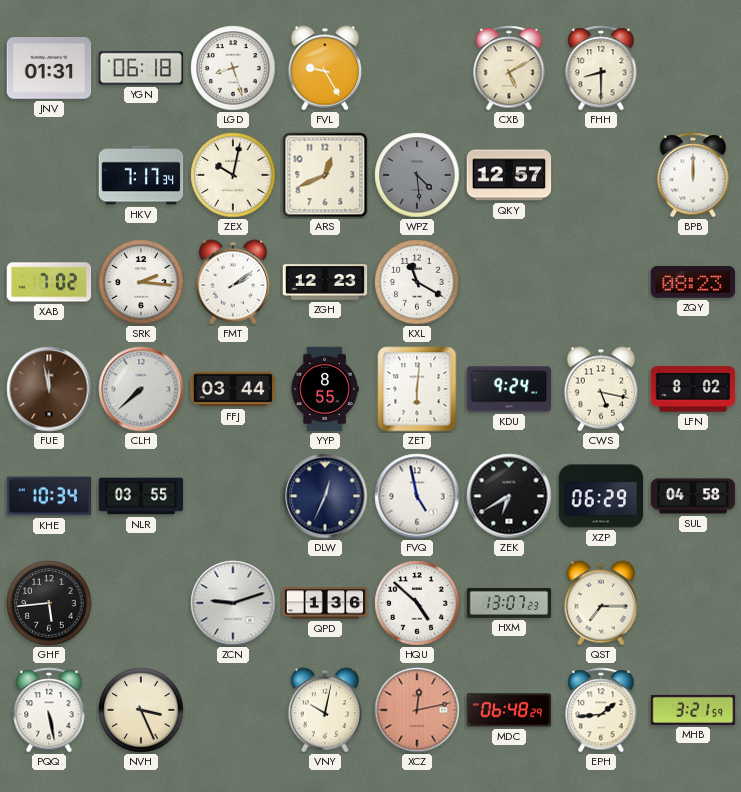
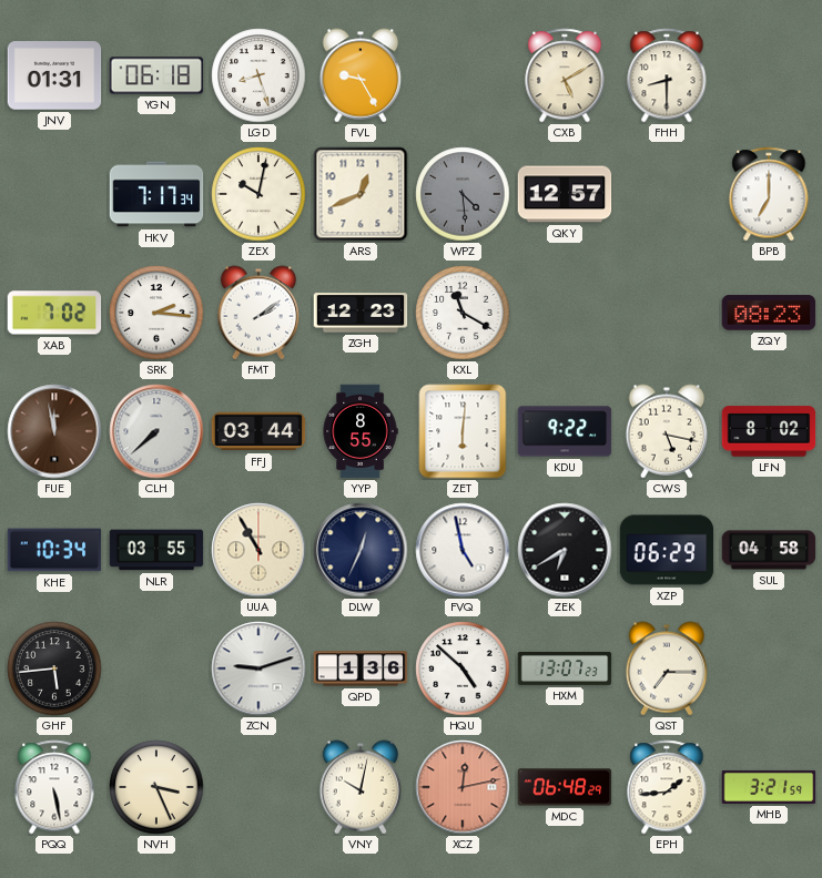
BPB: 12:00 -> 7:00 (769, 194)
KDU: 9:24 -> 9:22 (565, 431)
UUA: none -> 10:55 (258, 550)
